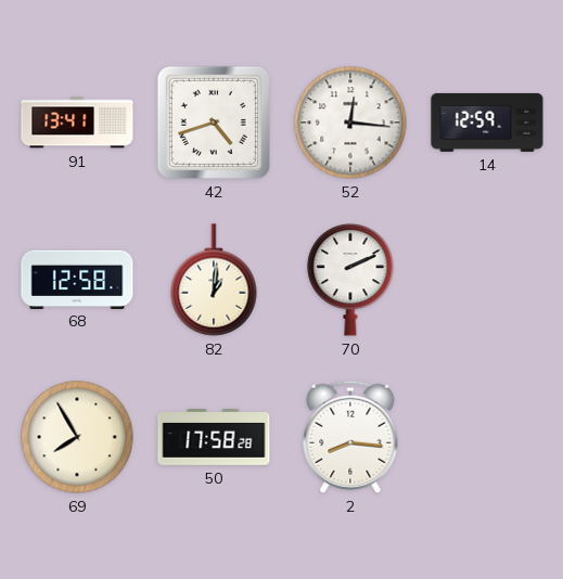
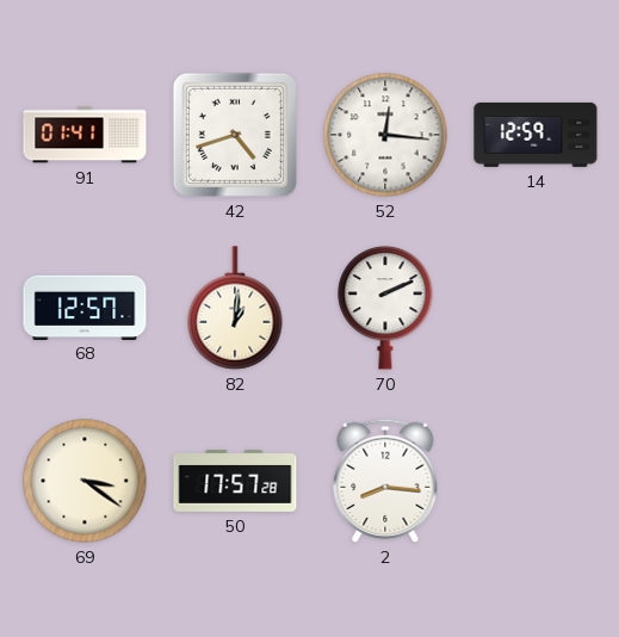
91: 13:41 -> 01:41 (85, 135)
68: 12:58 -> 12:57 (85, 307)
69: 7:55 -> 3:21 (85, 481)
50: 17:58 -> 17:57 (235, 482)
